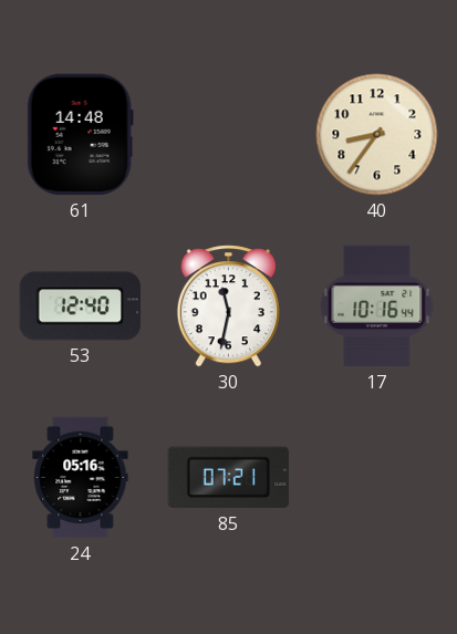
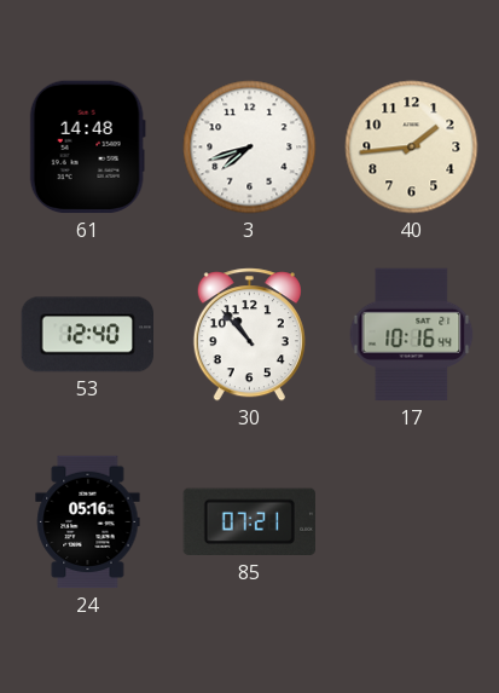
3: none -> 7:42 (250, 148)
40: 8:36 -> 1:44 (412, 148)
30: 11:32 -> 10:53 (249, 335)
